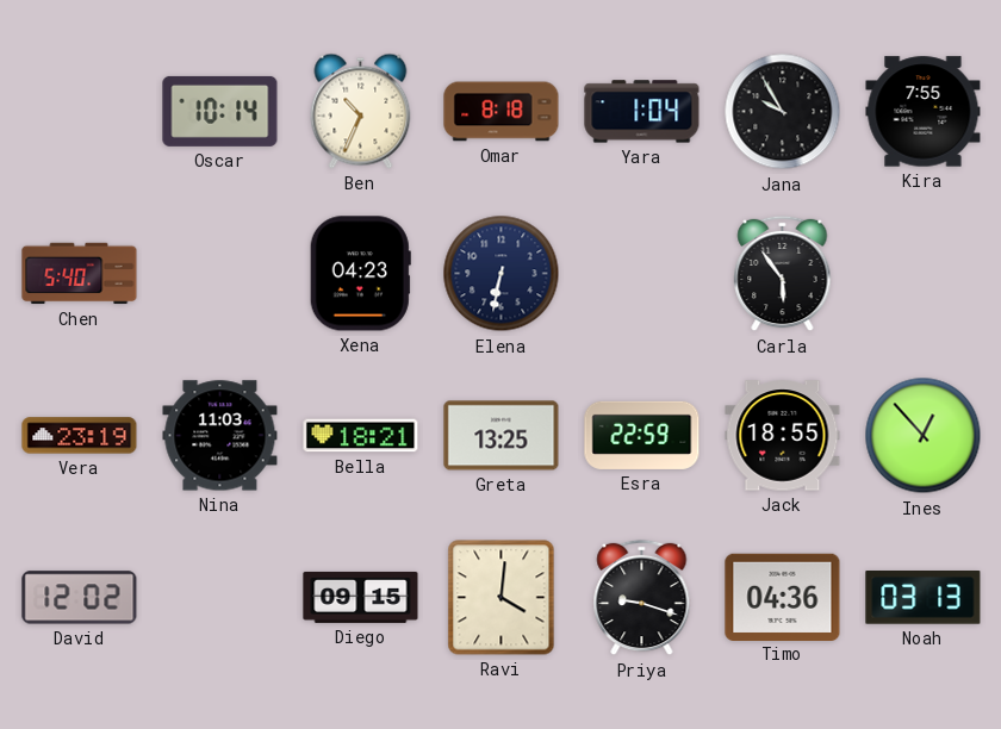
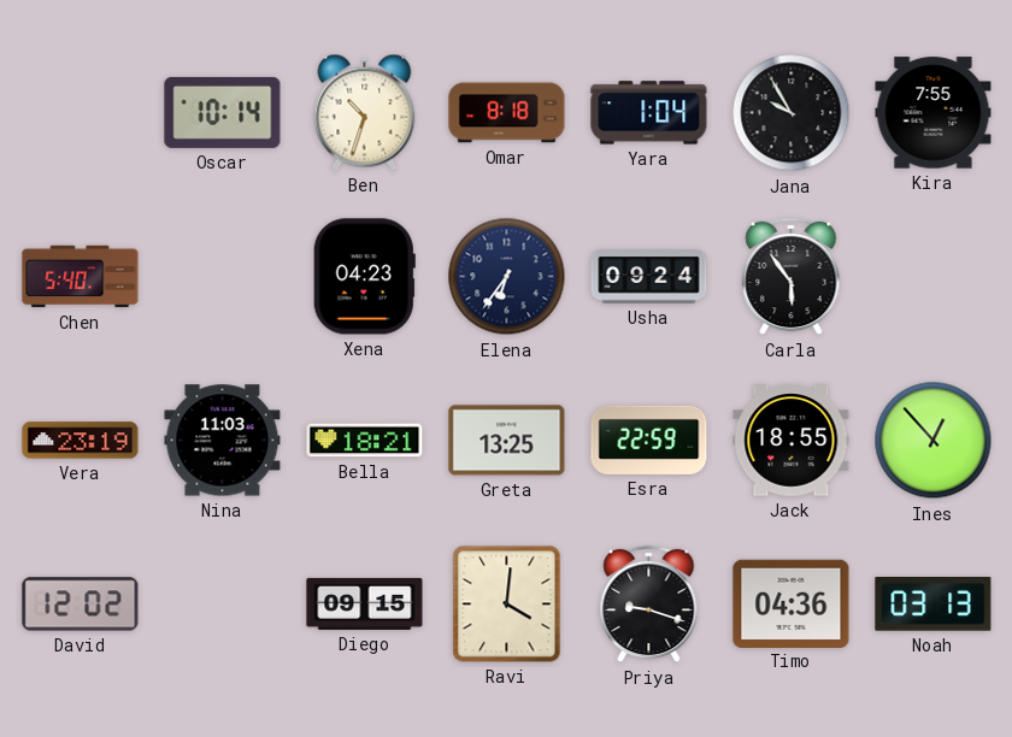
Ben: 10:34 -> 10:33 (365, 112)
Elena: 6:32 -> 6:36 (507, 277)
Usha: none -> 09:24 (649, 277)
